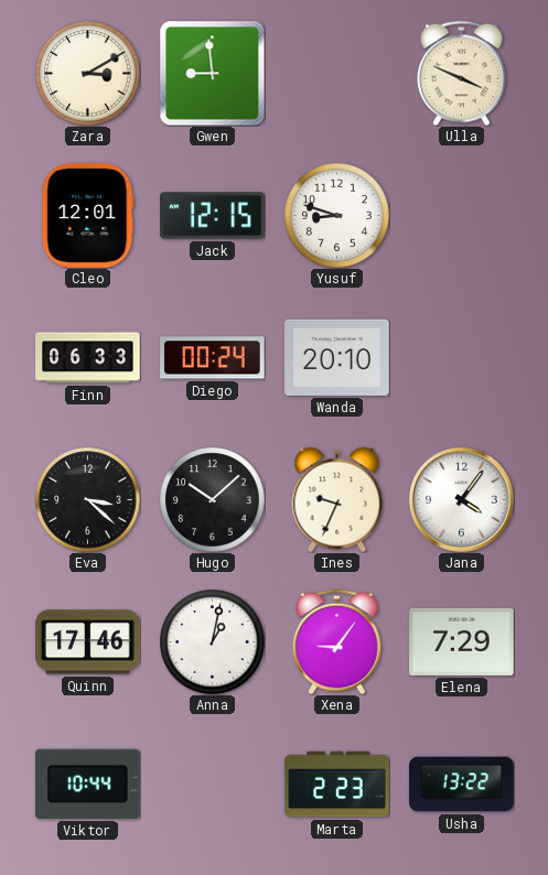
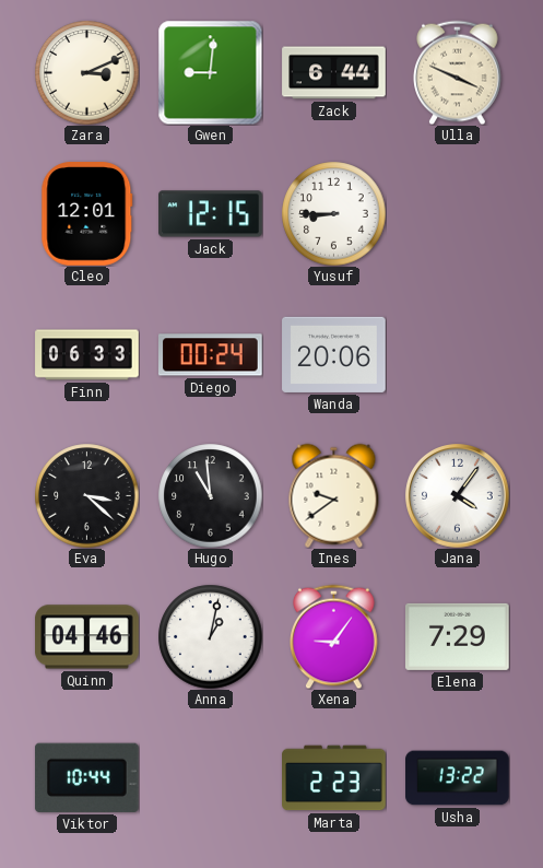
Zara: 3:10 -> 3:11 (86, 72)
Gwen: 8:59 -> 9:01 (210, 72)
Zack: none -> 6:44 (334, 73)
Yusuf: 8:48 -> 8:45 (333, 213)
Wanda: 20:10 -> 20:06 (334, 354)
Hugo: 10:08 -> 10:59 (210, 495)
Ines: 9:34 -> 9:39 (334, 495)
Quinn: 17:46 -> 04:46 (87, 637)
